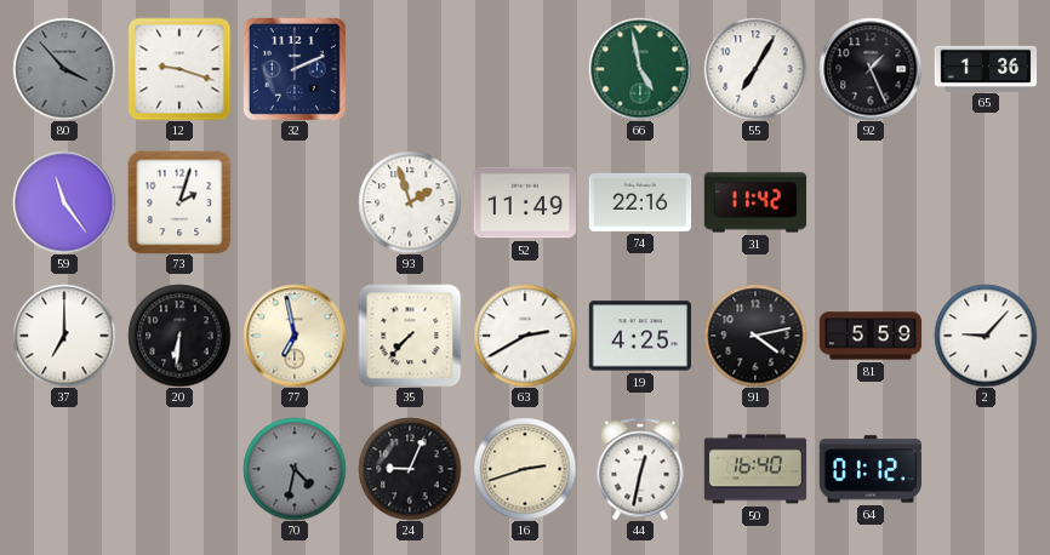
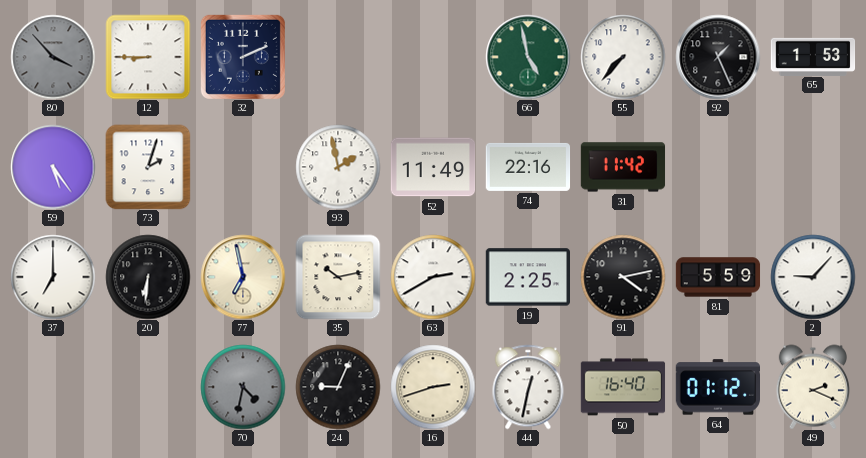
12: 9:18 -> 8:45 (148, 57)
55: 7:05 -> 7:37 (623, 57)
65: 1:36 -> 1:53 (813, 56)
59: 11:24 -> 5:24 (53, 167)
93: 1:57 -> 1:58 (338, 167)
35: 7:37 -> 10:13 (338, 277)
19: 4:25 -> 2:25 (527, 277)
49: none -> 2:19 (812, 387)
